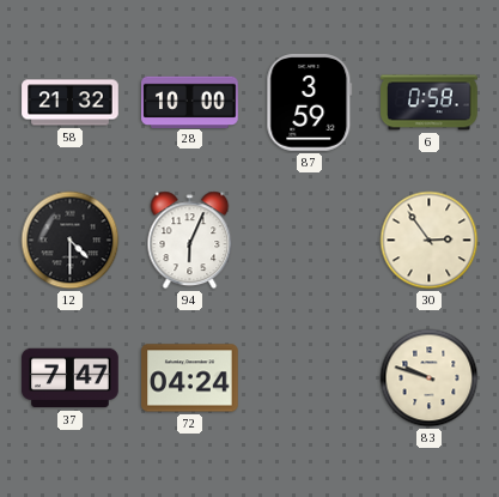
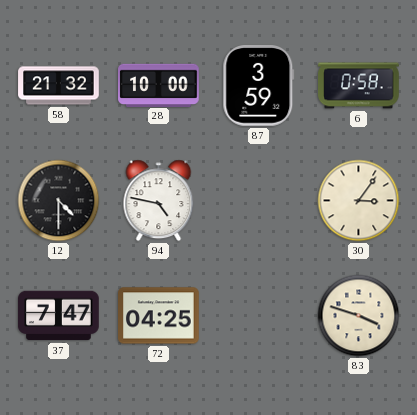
94: 6:04 -> 4:47 (159, 201)
30: 2:54 -> 3:06 (359, 201)
72: 04:24 -> 04:25 (159, 316)
83: 9:48 -> 3:48 (359, 316)
